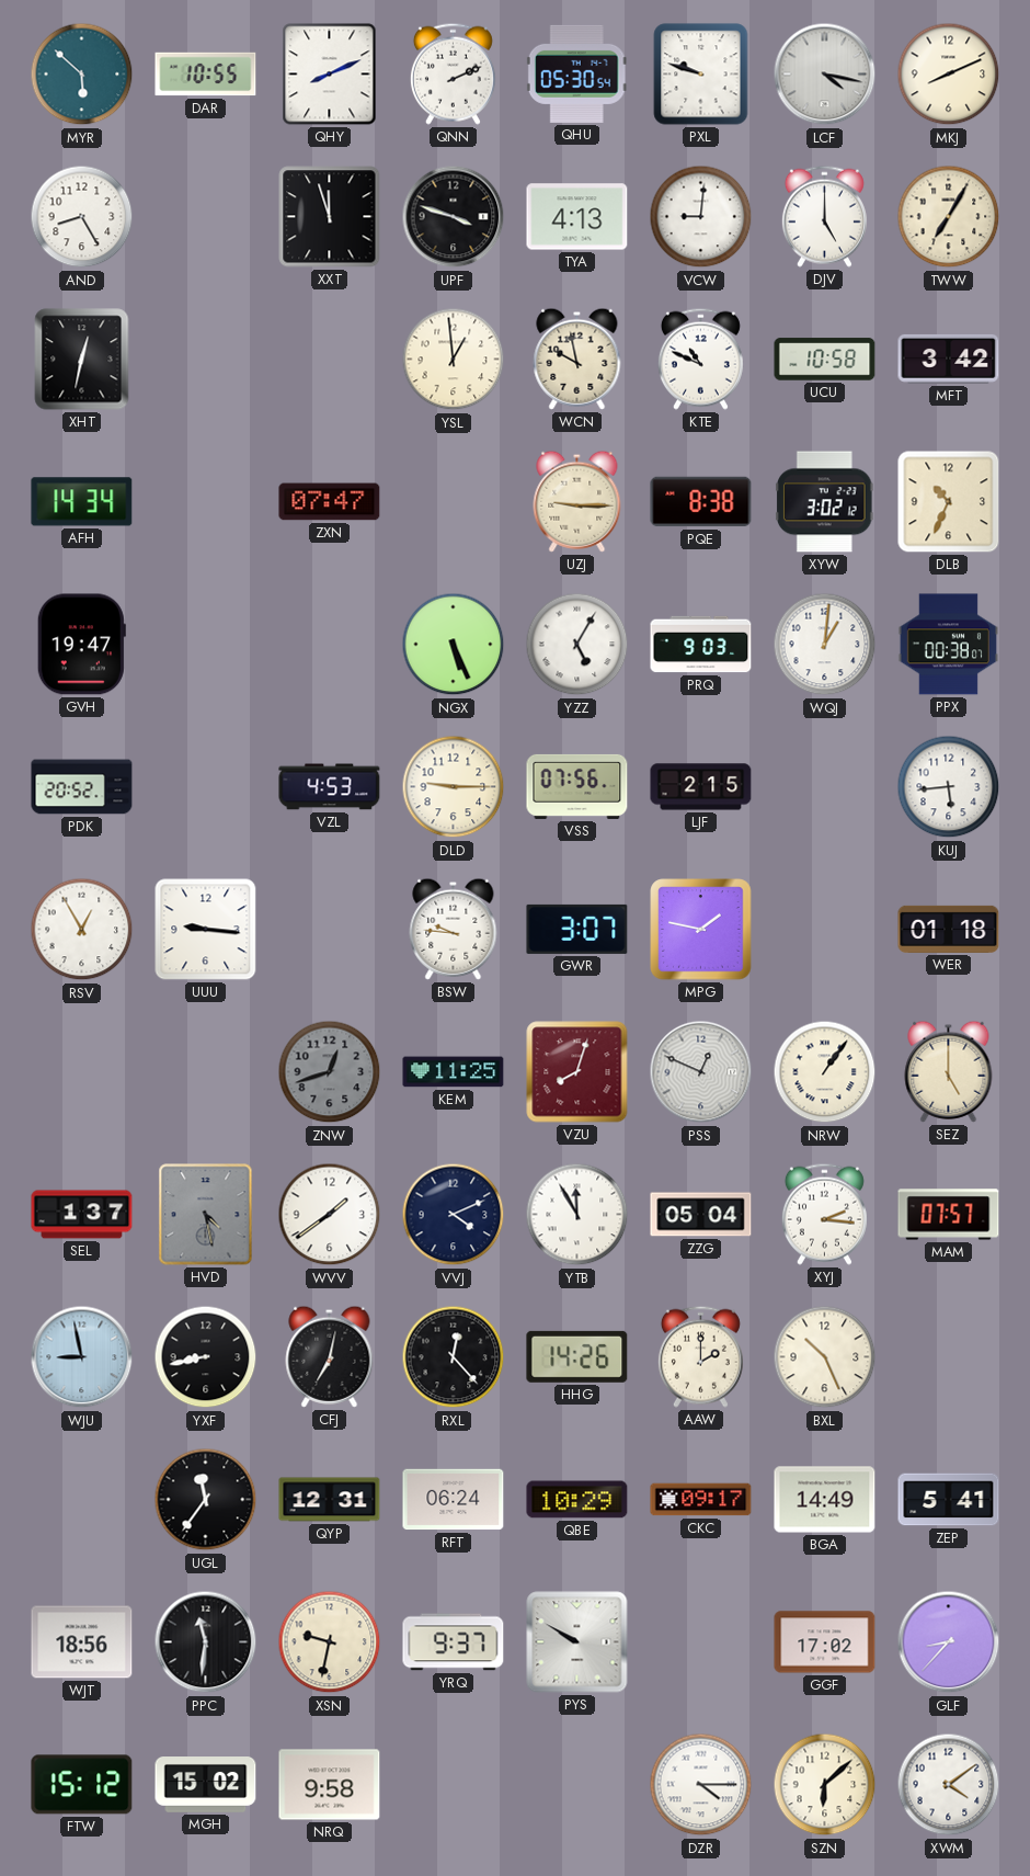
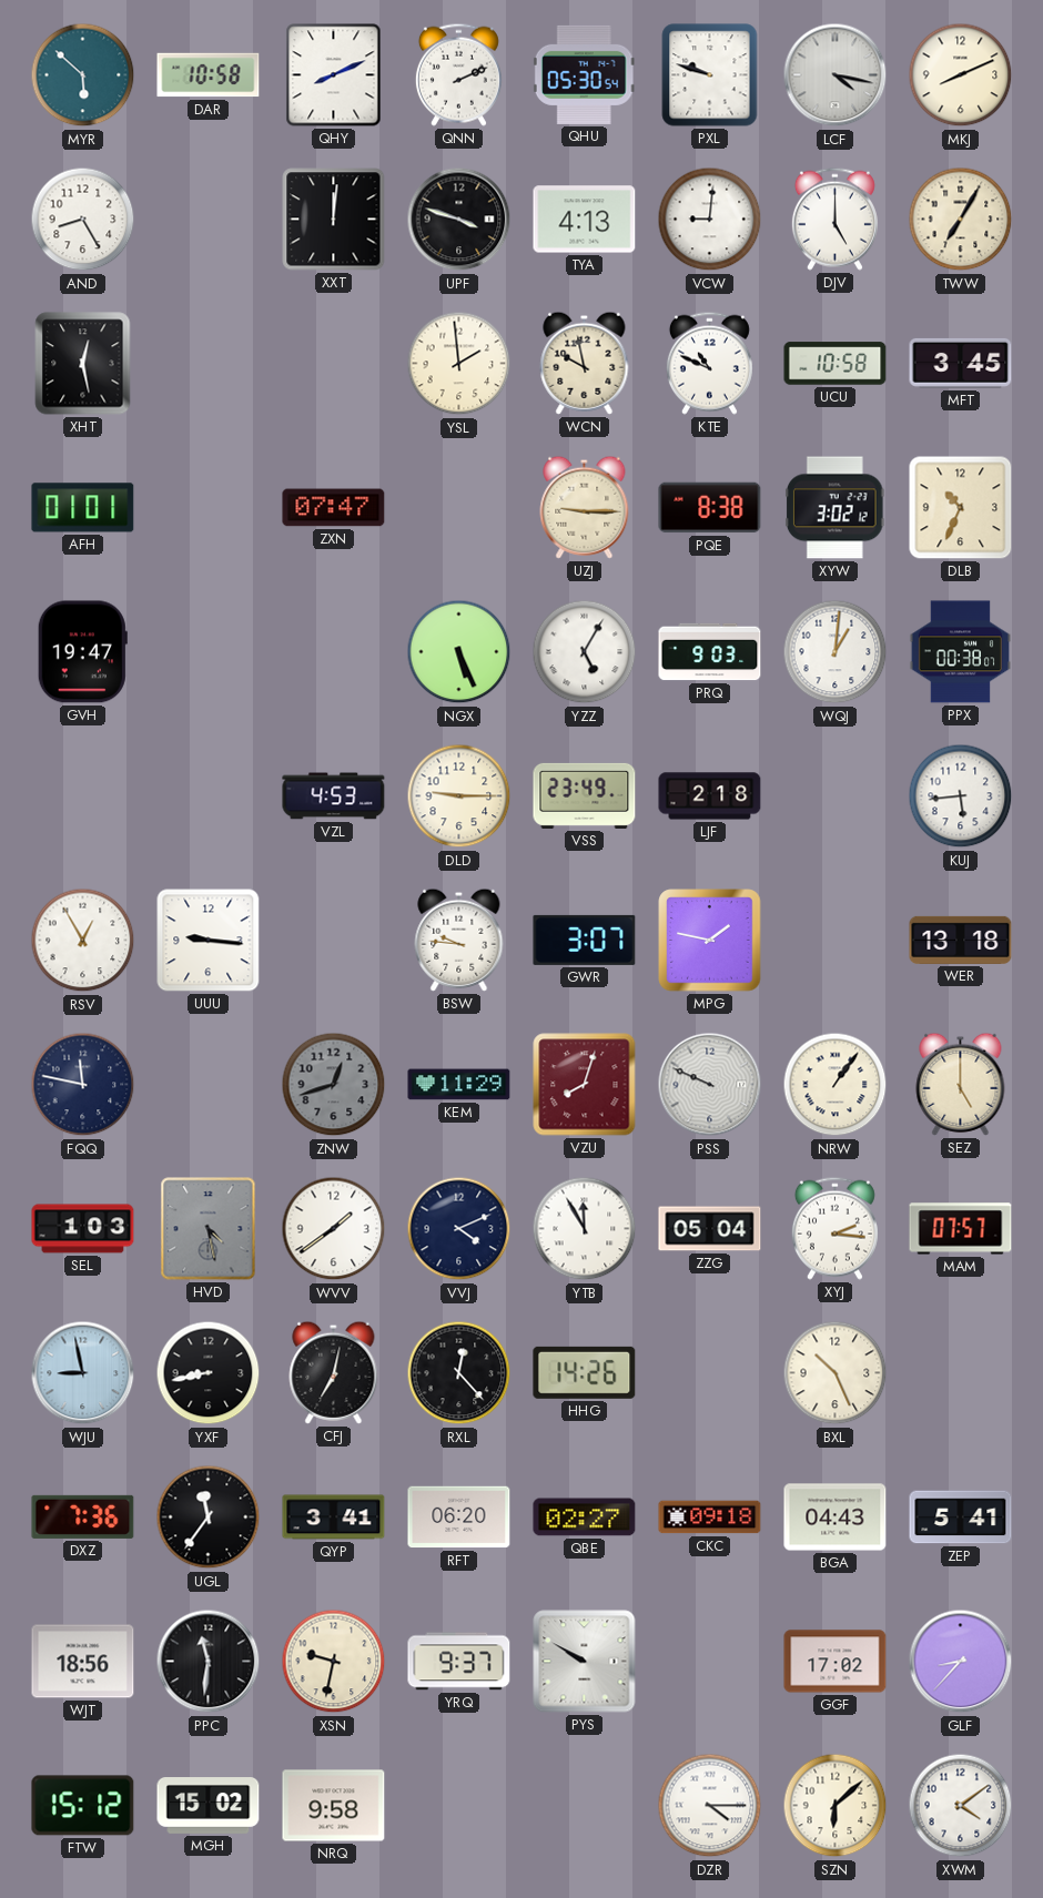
DAR: 10:55 -> 10:58 (209, 75)
XXT: 11:57 -> 12:01 (334, 220)
XHT: 12:32 -> 12:28 (83, 364)
YSL: 12:59 -> 1:59 (459, 364)
MFT: 3:42 -> 3:45 (961, 363)
AFH: 14:34 -> 01:01 (83, 508)
PDK: 20:52 -> none (82, 787)
VSS: 07:56 -> 23:49 (585, 795)
LJF: 2:15 -> 2:18 (710, 796)
WER: 01:18 -> 13:18 (961, 940)
FQQ: none -> 11:47 (83, 1085)
KEM: 11:25 -> 11:29 (459, 1085)
PSS: 12:49 -> 9:49 (710, 1085)
SEL: 1:37 -> 1:03 (83, 1229)
AAW: 2:00 -> none (700, 1356)
DXZ: none -> 7:36 (83, 1516)
QYP: 12:31 -> 3:41 (334, 1518)
RFT: 06:24 -> 06:20 (459, 1518)
QBE: 10:29 -> 02:27 (585, 1518)
CKC: 09:17 -> 09:18 (710, 1518)
BGA: 14:49 -> 04:43 (836, 1518)
